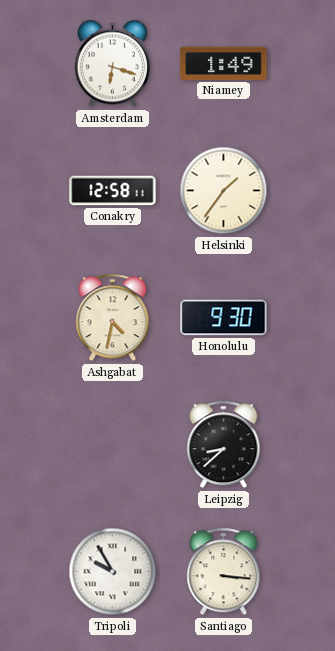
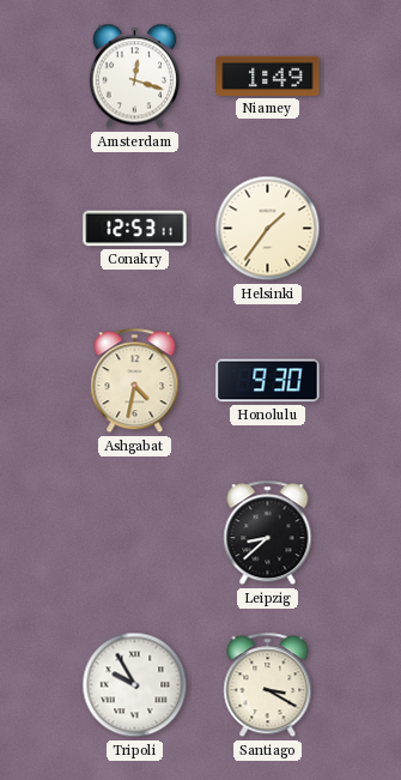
Amsterdam: 6:18 -> 12:18 (134, 77)
Conakry: 12:58 -> 12:53 (135, 229)
Santiago: 3:16 -> 3:20 (268, 685)
